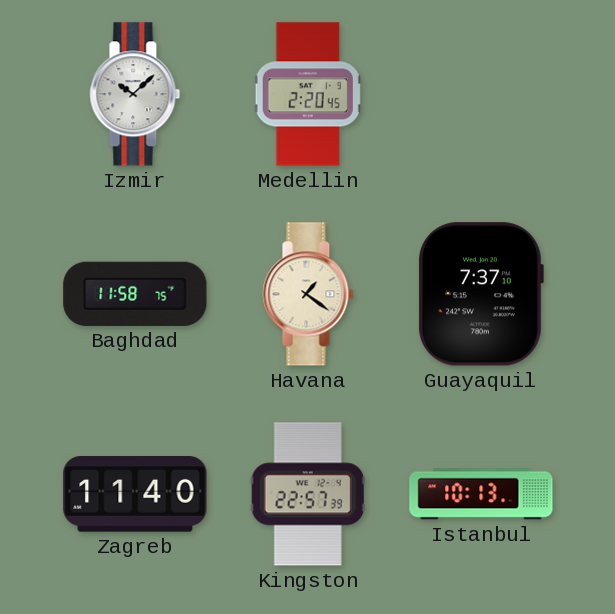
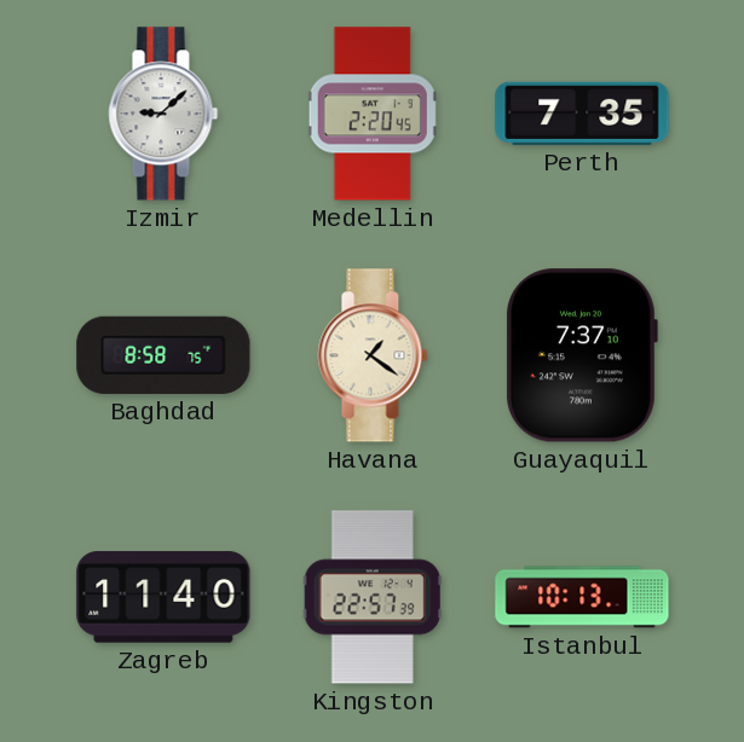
Izmir: 10:08 -> 9:08 (163, 114)
Perth: none -> 7:35 (582, 114)
Baghdad: 11:58 -> 8:58 (163, 355)
